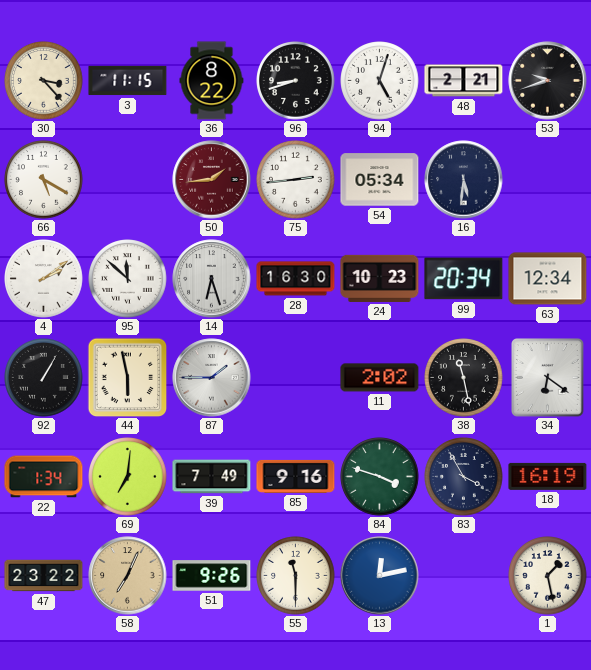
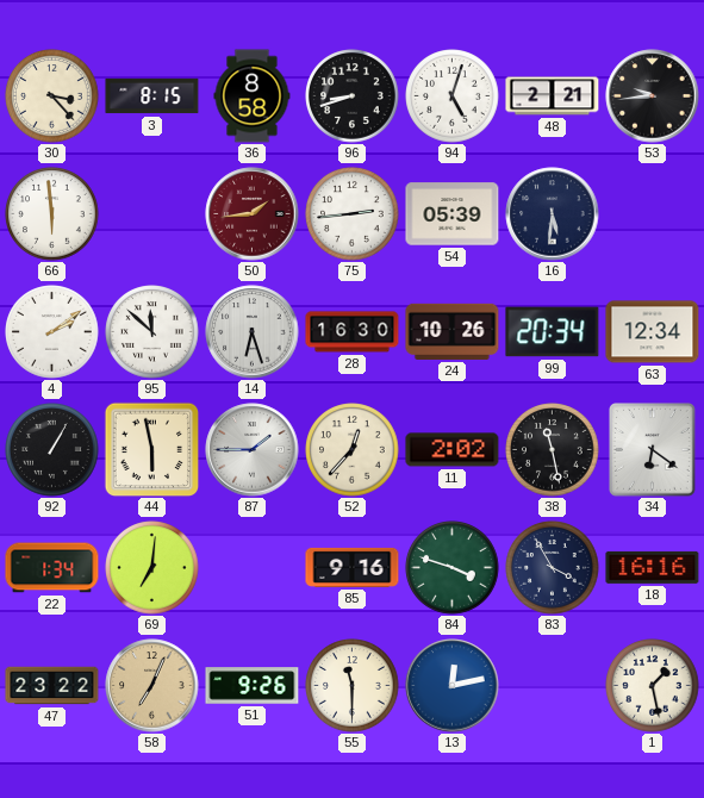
3: 11:15 -> 8:15 (152, 96)
36: 8:22 -> 8:58 (253, 96)
53: 9:42 -> 9:44 (653, 96)
66: 5:20 -> 5:59 (52, 214)
54: 05:34 -> 05:39 (453, 214)
24: 10:23 -> 10:26 (453, 331)
52: none -> 12:37 (353, 450)
39: 7:49 -> none (212, 477)
18: 16:19 -> 16:16 (653, 567)
